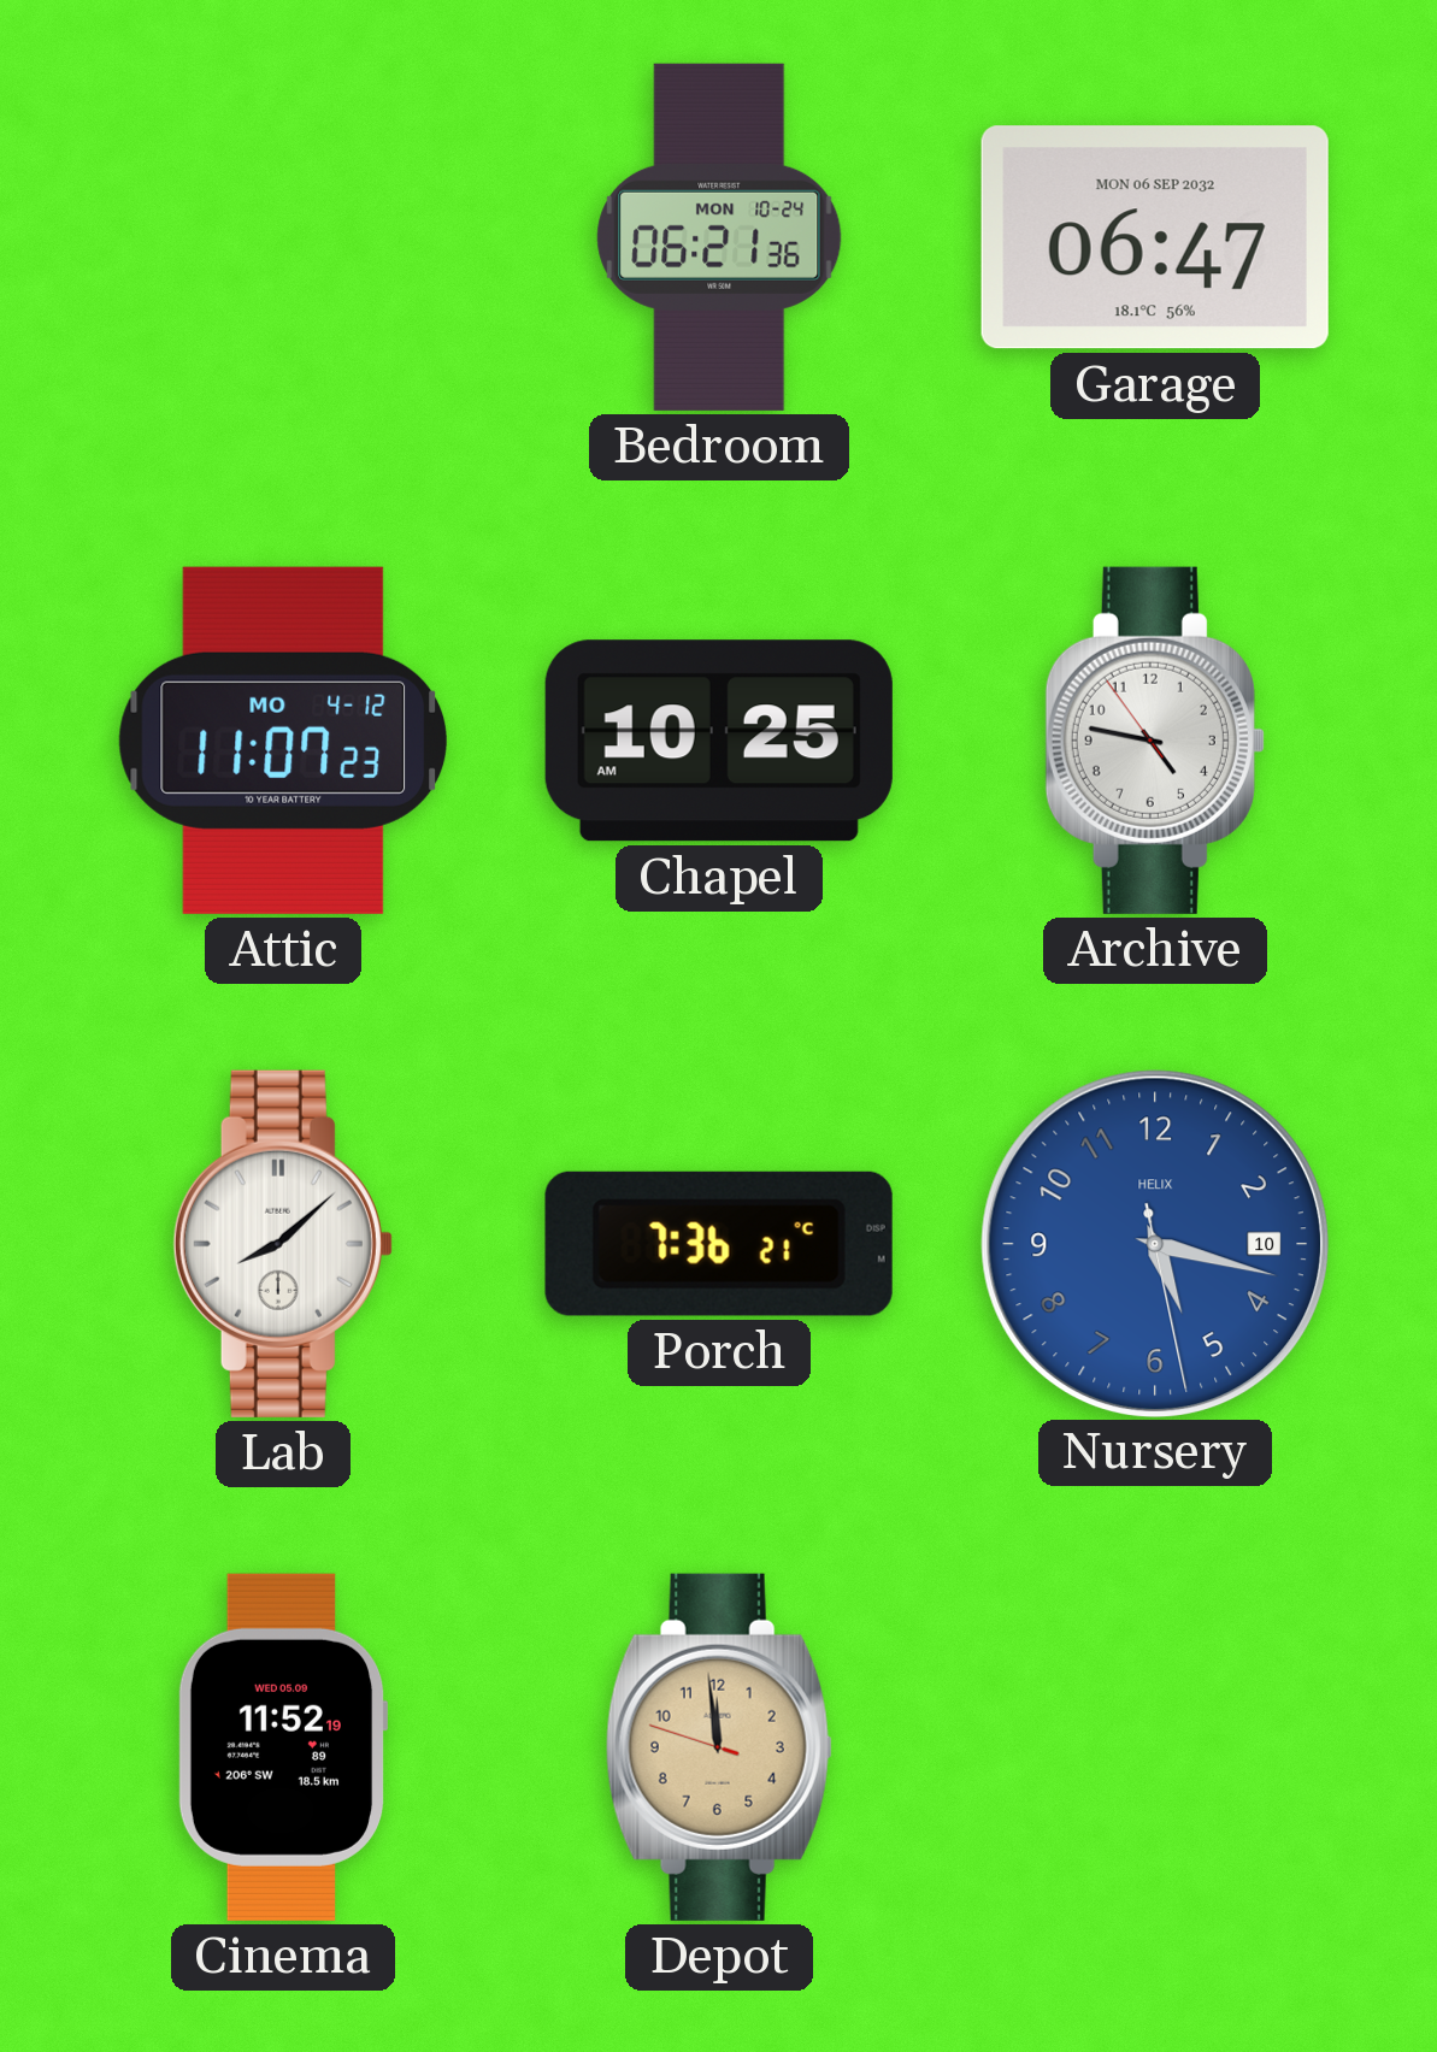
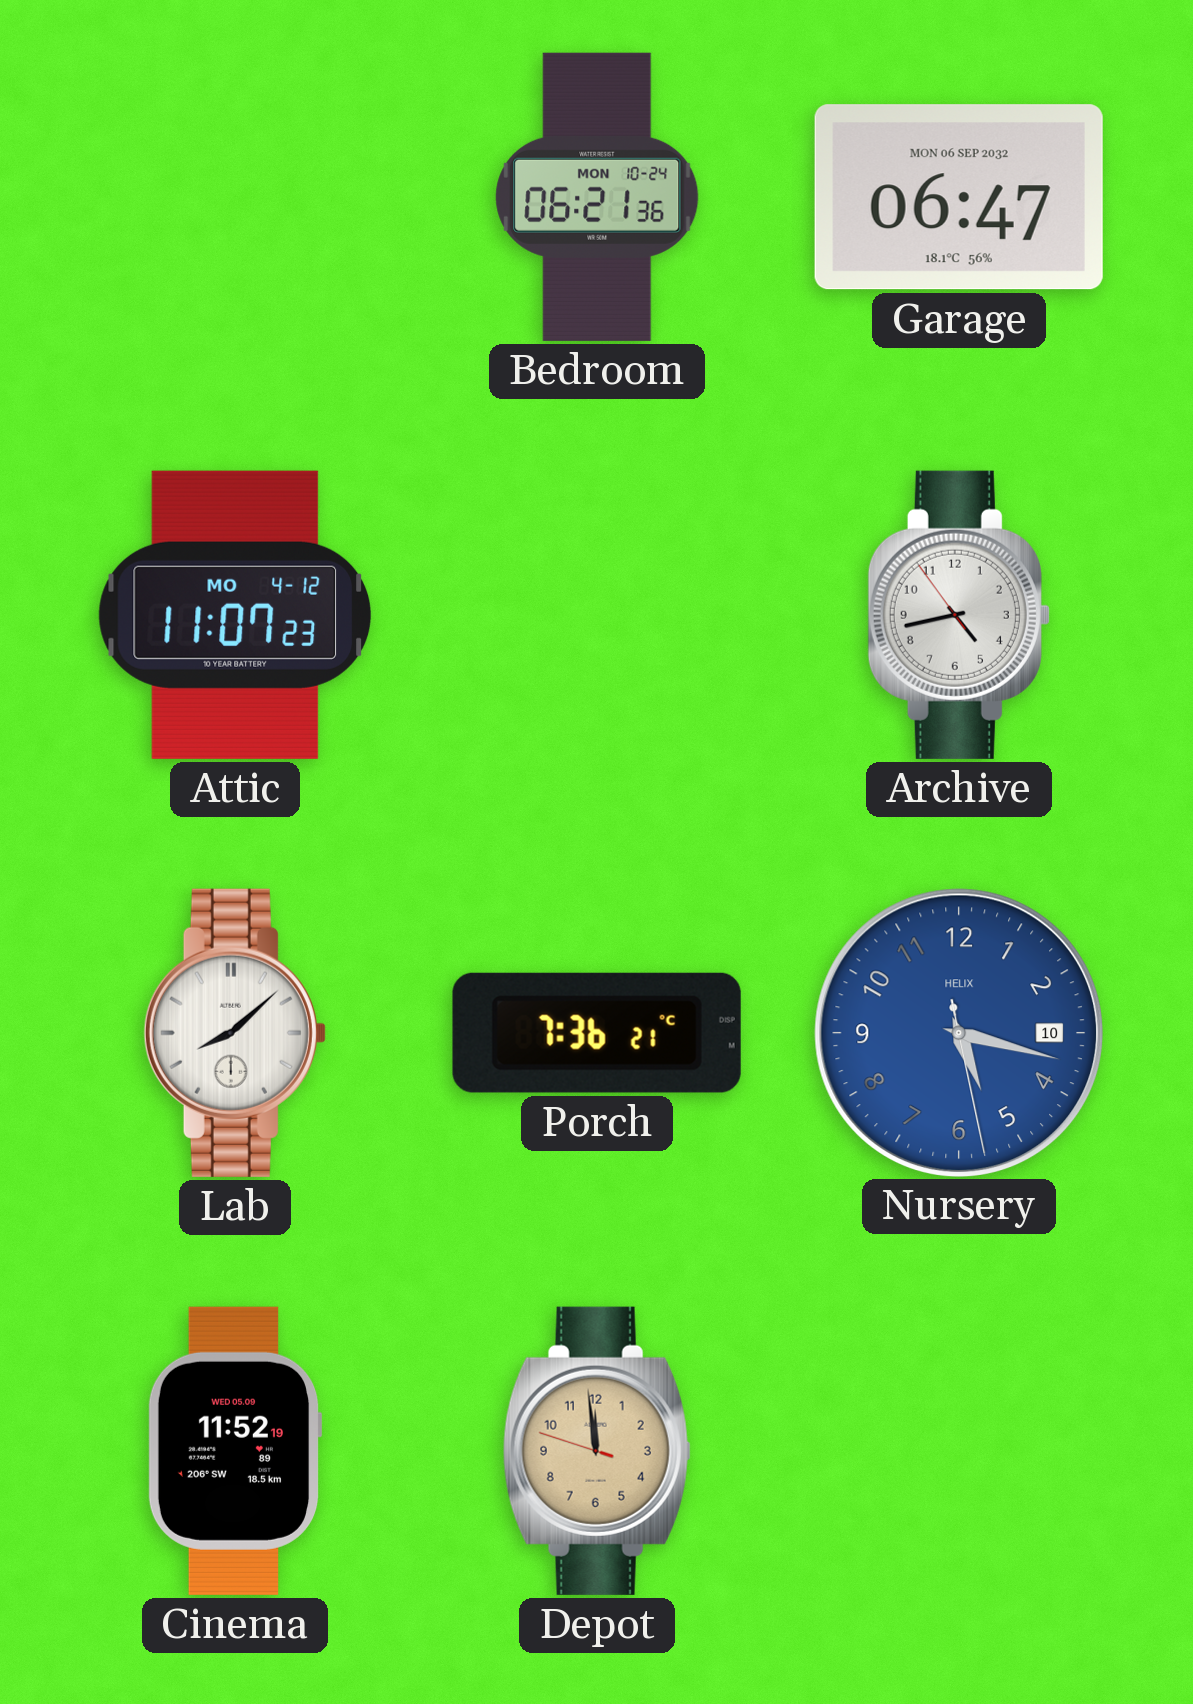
Chapel: 10:25 -> none (719, 741)
Archive: 4:46 -> 4:42 (959, 615)
